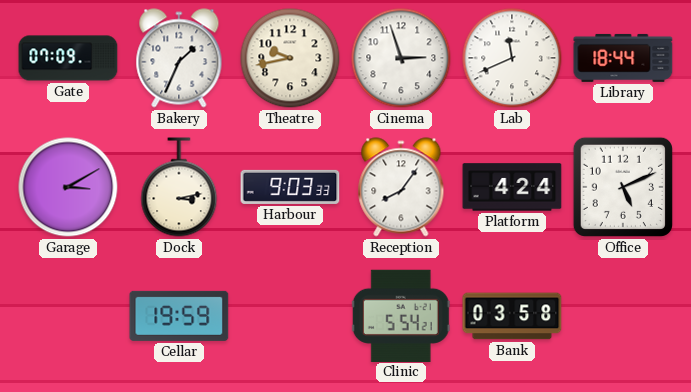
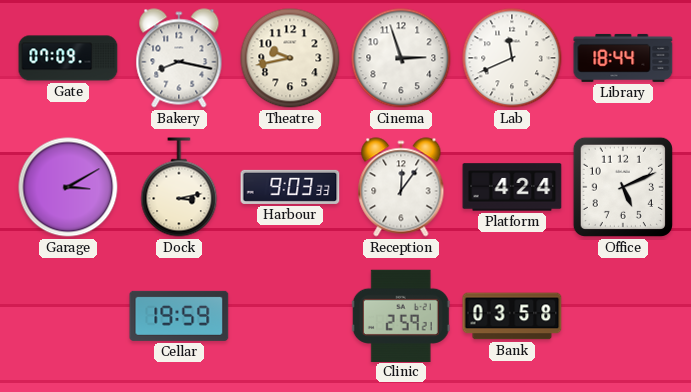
Bakery: 1:34 -> 8:17 (179, 58)
Reception: 8:06 -> 12:06 (401, 187)
Clinic: 5:54 -> 2:59 (401, 315)
